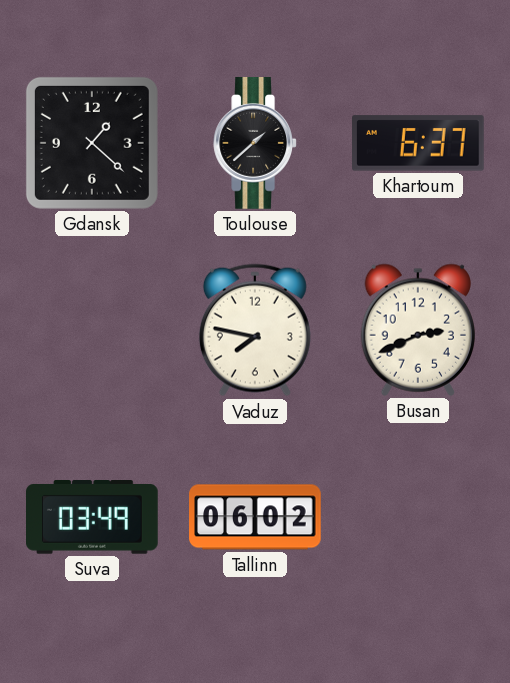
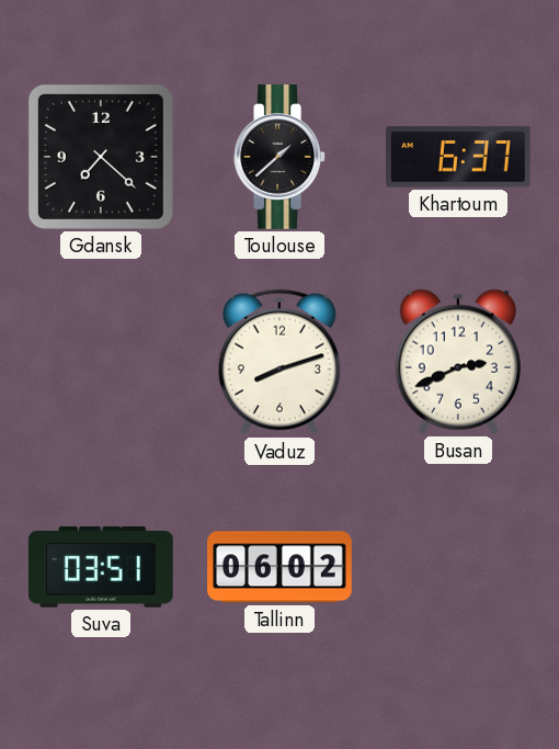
Gdansk: 1:22 -> 7:22 (101, 157)
Vaduz: 7:47 -> 8:12 (279, 362)
Suva: 03:49 -> 03:51 (102, 568)
